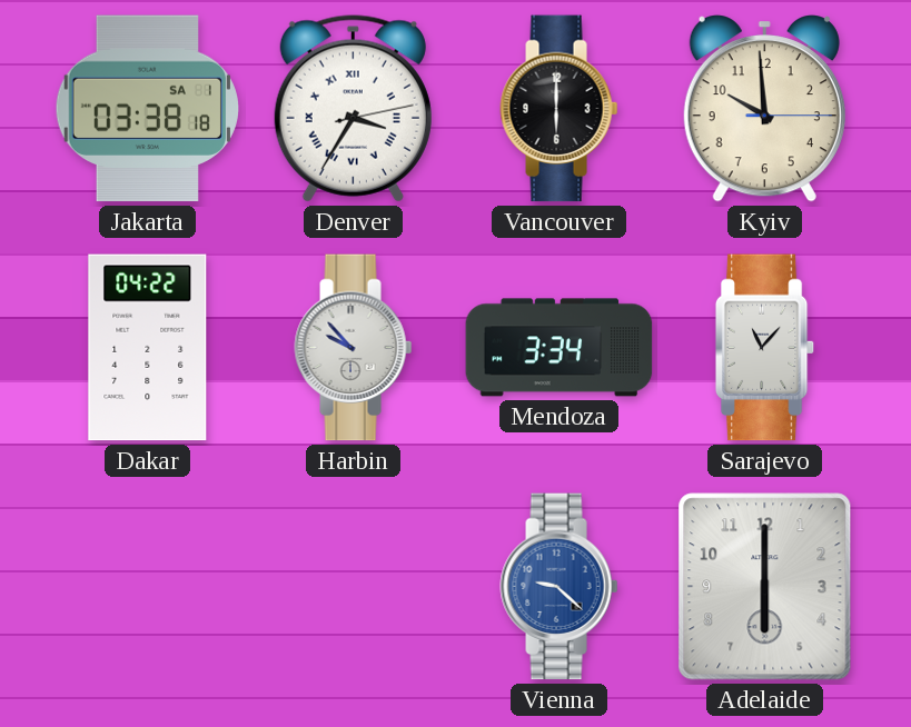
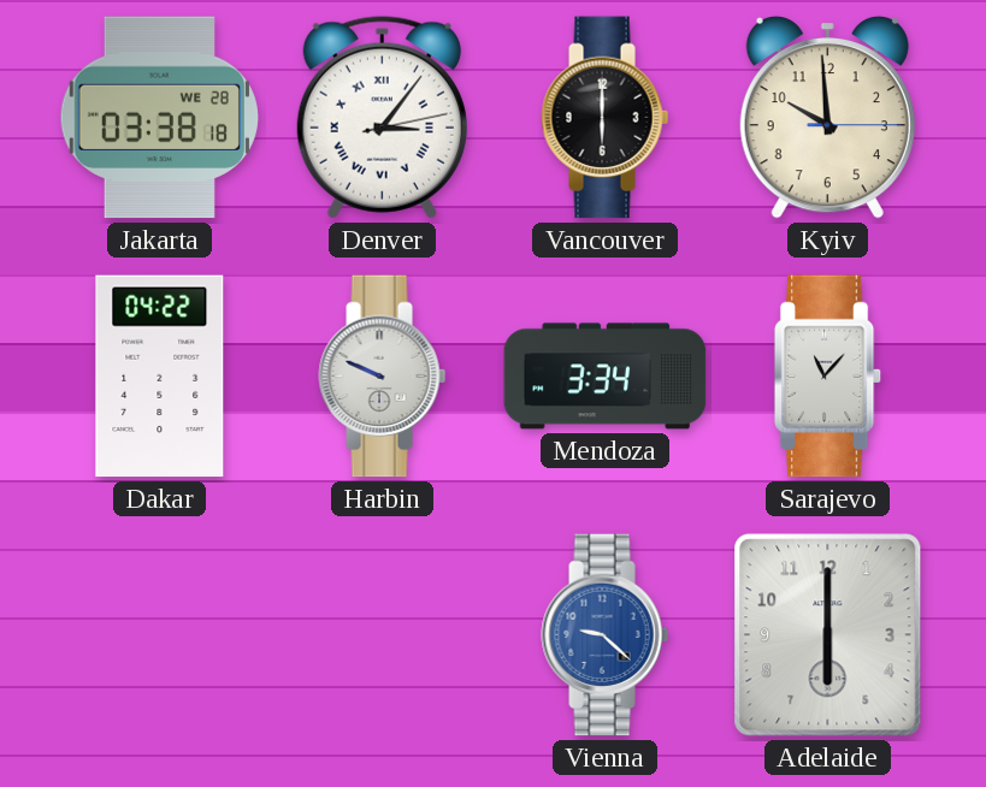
Jakarta date: SA 1 -> WE 28 (159, 118)
Denver: 3:35 -> 3:06 (382, 118)
Harbin: 9:53 -> 9:49 (383, 377)
